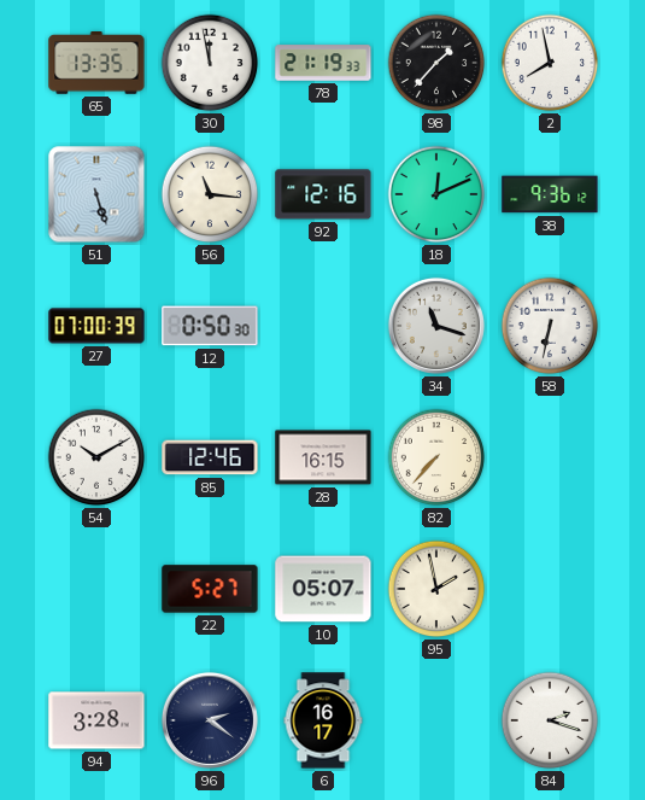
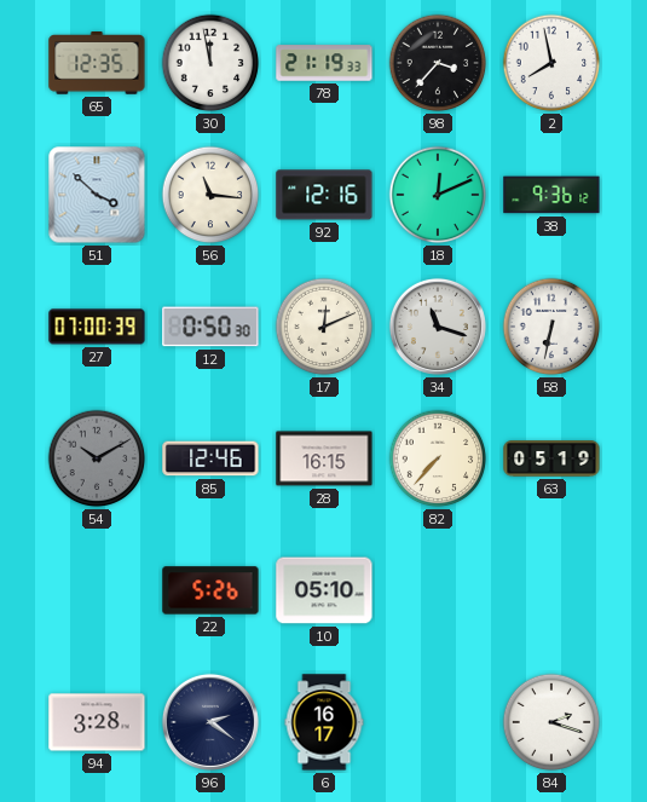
65: 13:35 -> 12:35 (97, 63)
98: 1:37 -> 3:37 (438, 63)
51: 5:27 -> 3:52 (97, 195)
17: none -> 12:11 (324, 327)
54 dial: white -> grey (97, 458)
63: none -> 05:19 (551, 458)
22: 5:27 -> 5:26 (210, 590)
10: 05:07 -> 05:10 (324, 590)
95: 1:58 -> none (436, 589)
